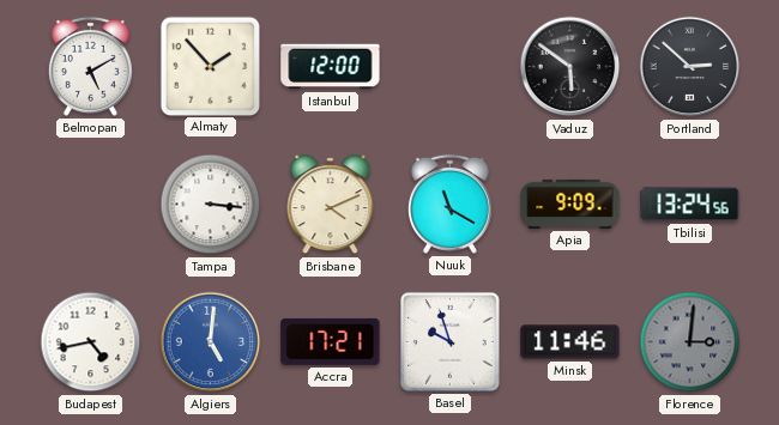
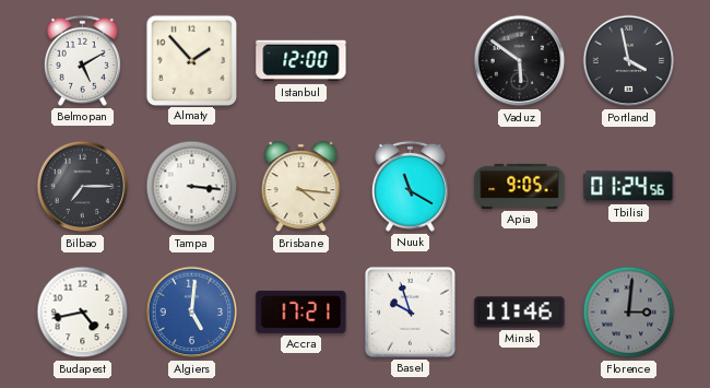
Portland: 2:52 -> 3:58 (629, 61)
Bilbao: none -> 7:15 (83, 187)
Brisbane: 4:11 -> 4:16 (301, 187)
Apia: 9:09 -> 9:05 (520, 186)
Tbilisi: 13:24 -> 01:24 (629, 187)
